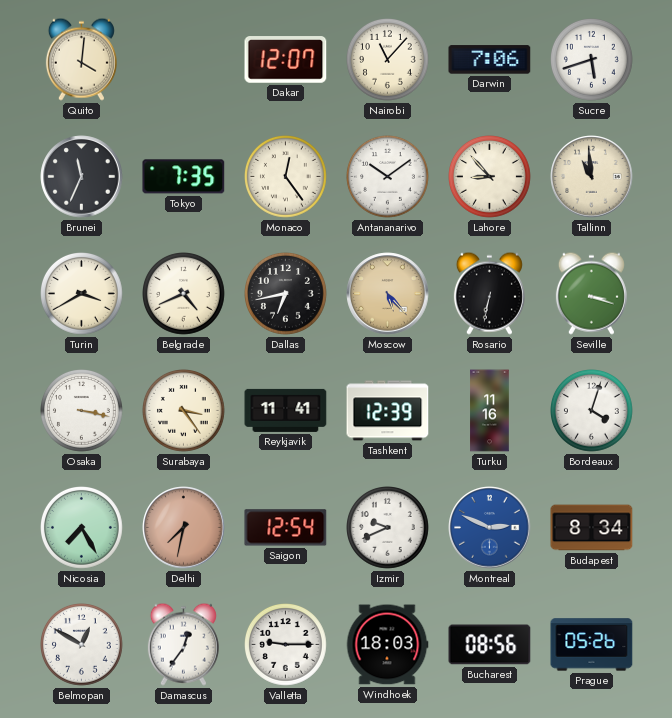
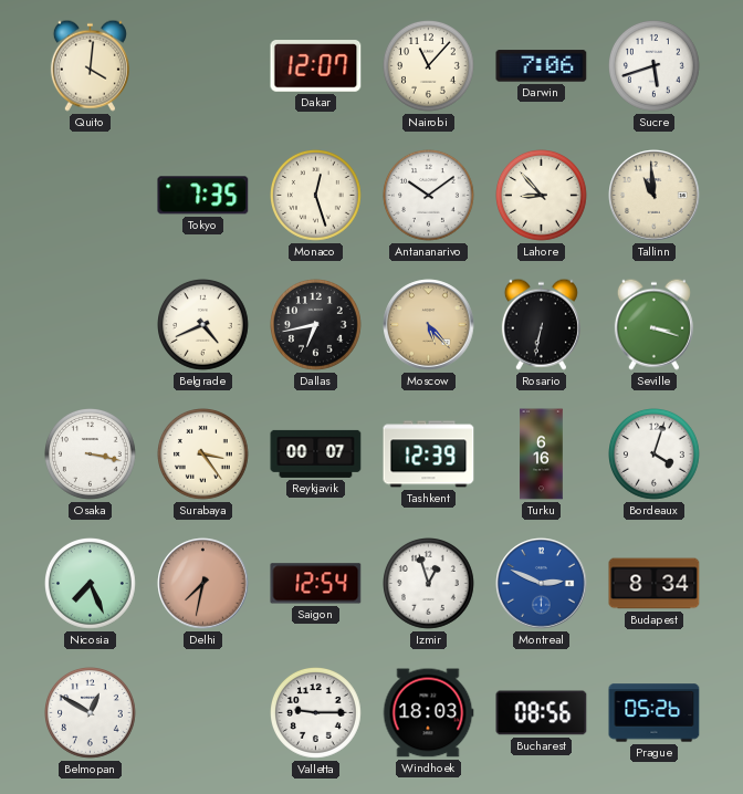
Brunei: 11:34 -> none (82, 177)
Monaco: 12:24 -> 12:27 (316, 196)
Turin: 3:40 -> none (82, 294)
Reykjavik: 11:41 -> 00:07 (316, 453)
Turku: 11:16 -> 6:16 (542, 455)
Nicosia: 7:25 -> 7:26 (91, 584)
Izmir: 9:41 -> 12:57 (429, 584)
Damascus: 12:36 -> none (183, 644)
